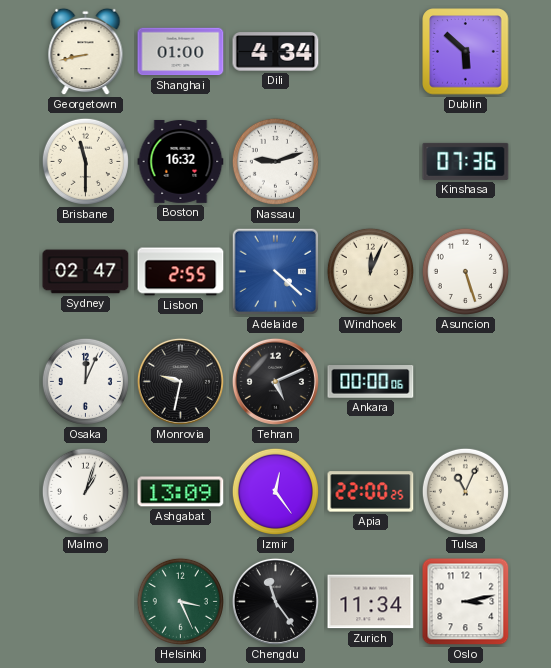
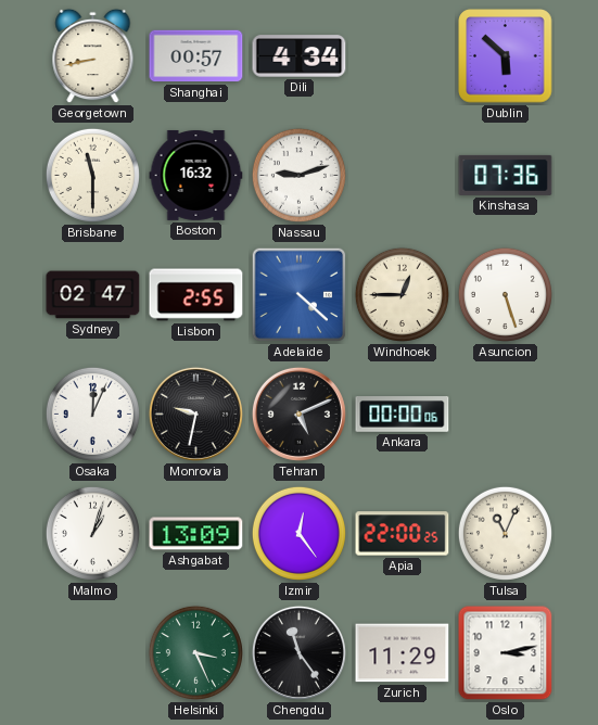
Shanghai: 01:00 -> 00:57 (196, 56)
Windhoek: 12:04 -> 12:45 (402, 294)
Zurich: 11:34 -> 11:29 (403, 653)
